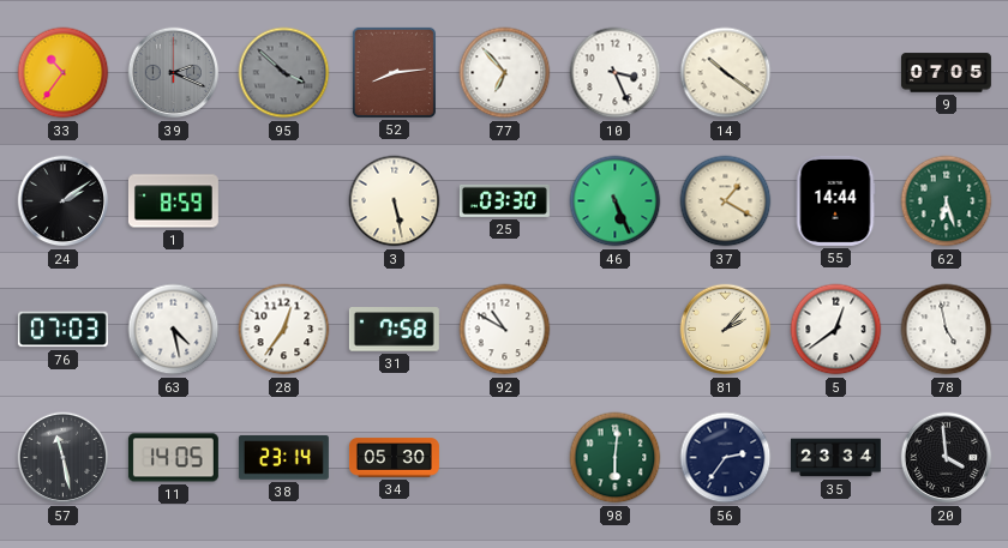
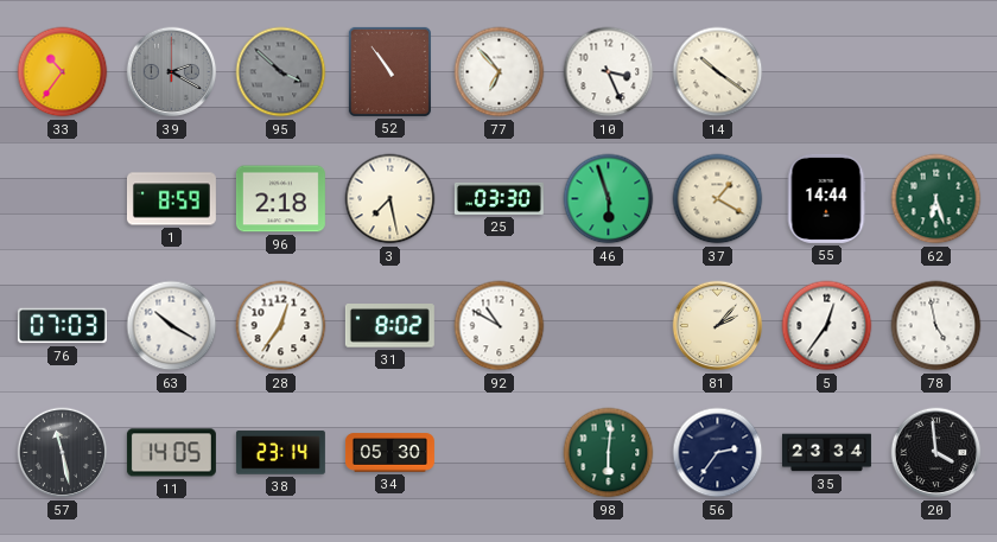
39: 2:19 -> 2:20 (172, 72)
52: 8:14 -> 10:54 (389, 71)
9: 07:05 -> none (946, 73)
24: 2:09 -> none (64, 201)
96: none -> 2:18 (280, 199)
3: 5:28 -> 7:28 (390, 199)
46: 5:26 -> 5:57 (609, 199)
63: 4:28 -> 10:20 (172, 326)
31: 7:58 -> 8:02 (389, 326)
5: 12:39 -> 12:36 (827, 326)
